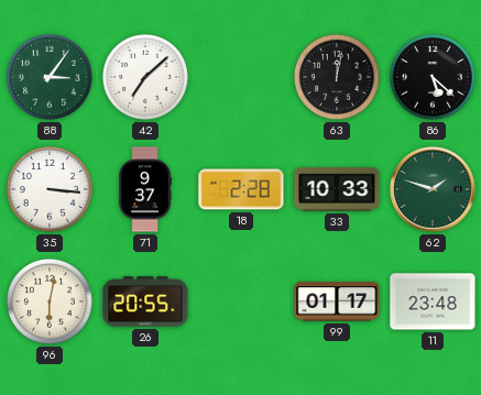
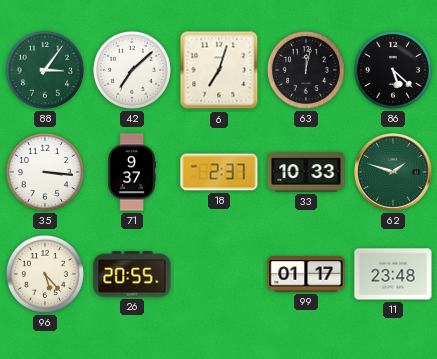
6: none -> 7:03 (219, 70)
18: 2:28 -> 2:37 (219, 172)
96: 6:02 -> 5:23 (45, 274)
